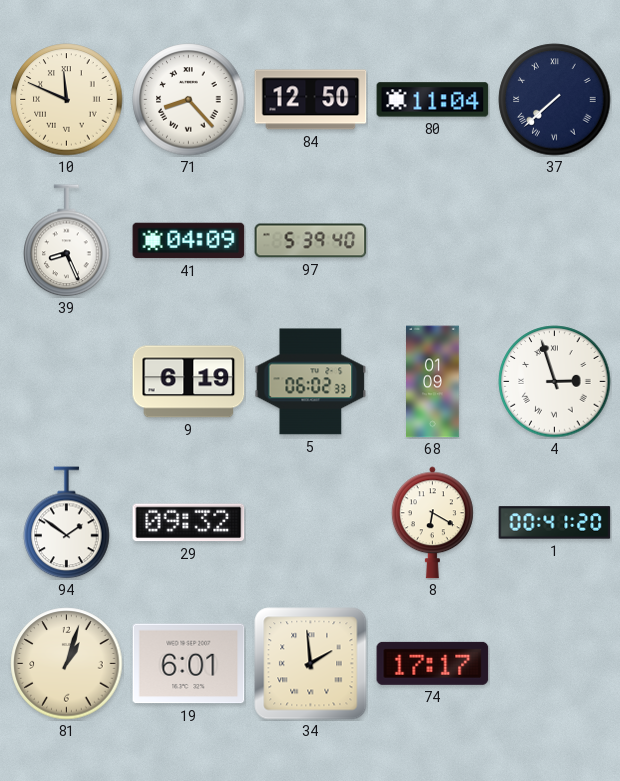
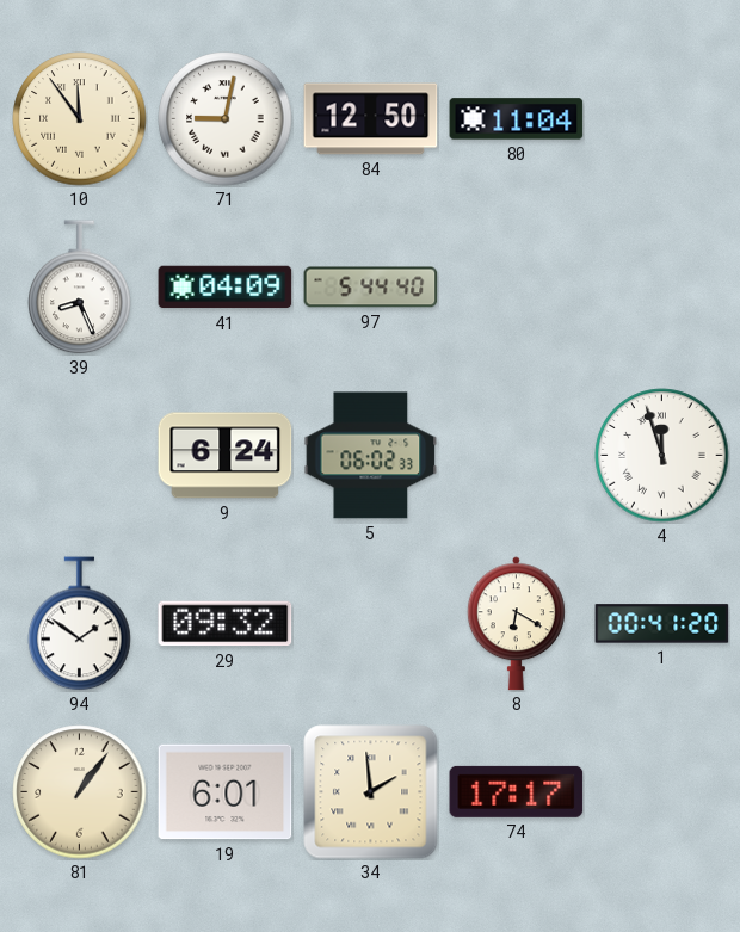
10: 11:49 -> 11:54 (80, 119)
71: 8:23 -> 9:02 (226, 119)
37: 7:38 -> none (555, 100)
97: 5:39 -> 5:44 (371, 288)
9: 6:19 -> 6:24 (226, 456)
68: 01:09 -> none (433, 382)
4: 2:57 -> 11:57 (662, 456)
81: 1:03 -> 1:06 (80, 792)
